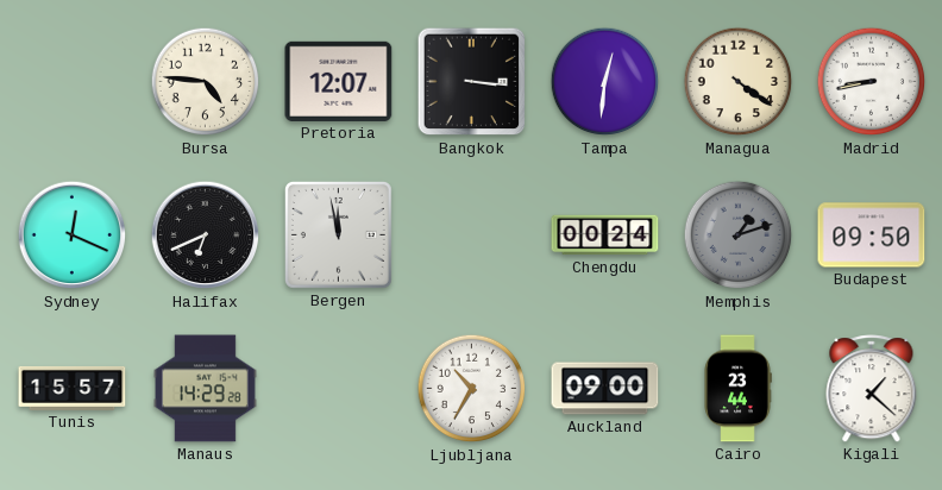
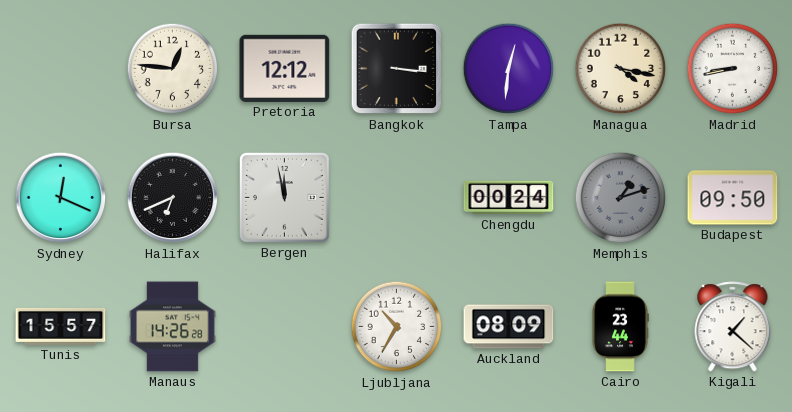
Bursa: 4:46 -> 12:46 (173, 69)
Pretoria: 12:07 -> 12:12 (285, 68)
Managua: 4:21 -> 4:17 (621, 69)
Manaus: 14:29 -> 14:26 (172, 327)
Auckland: 09:00 -> 08:09 (509, 327)
